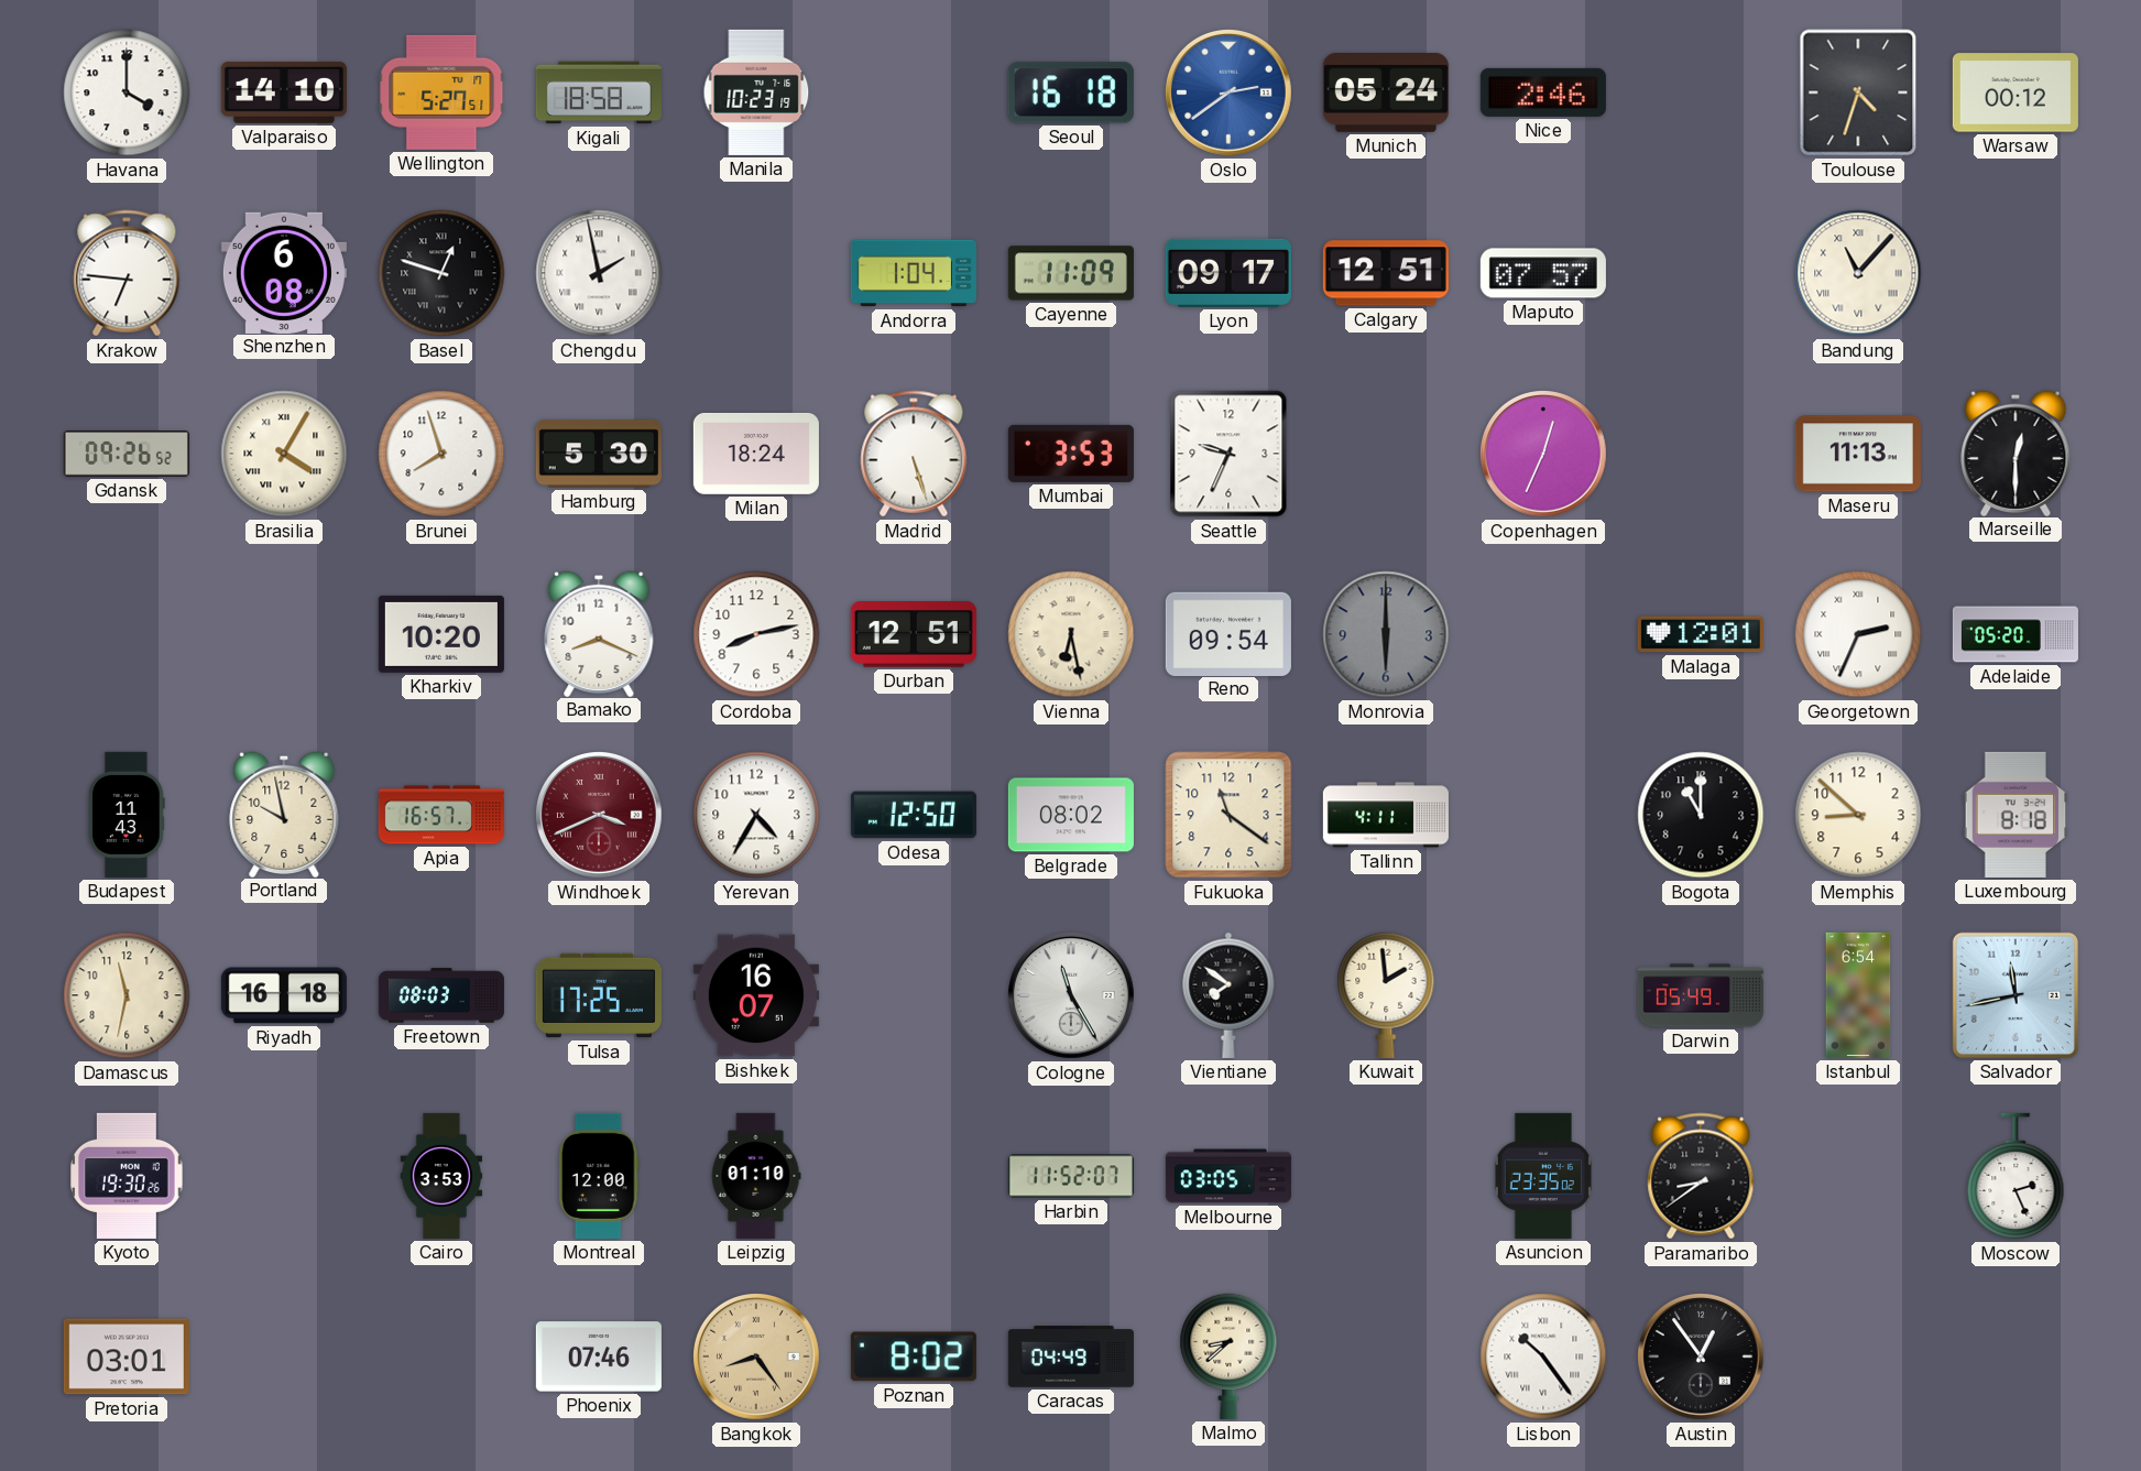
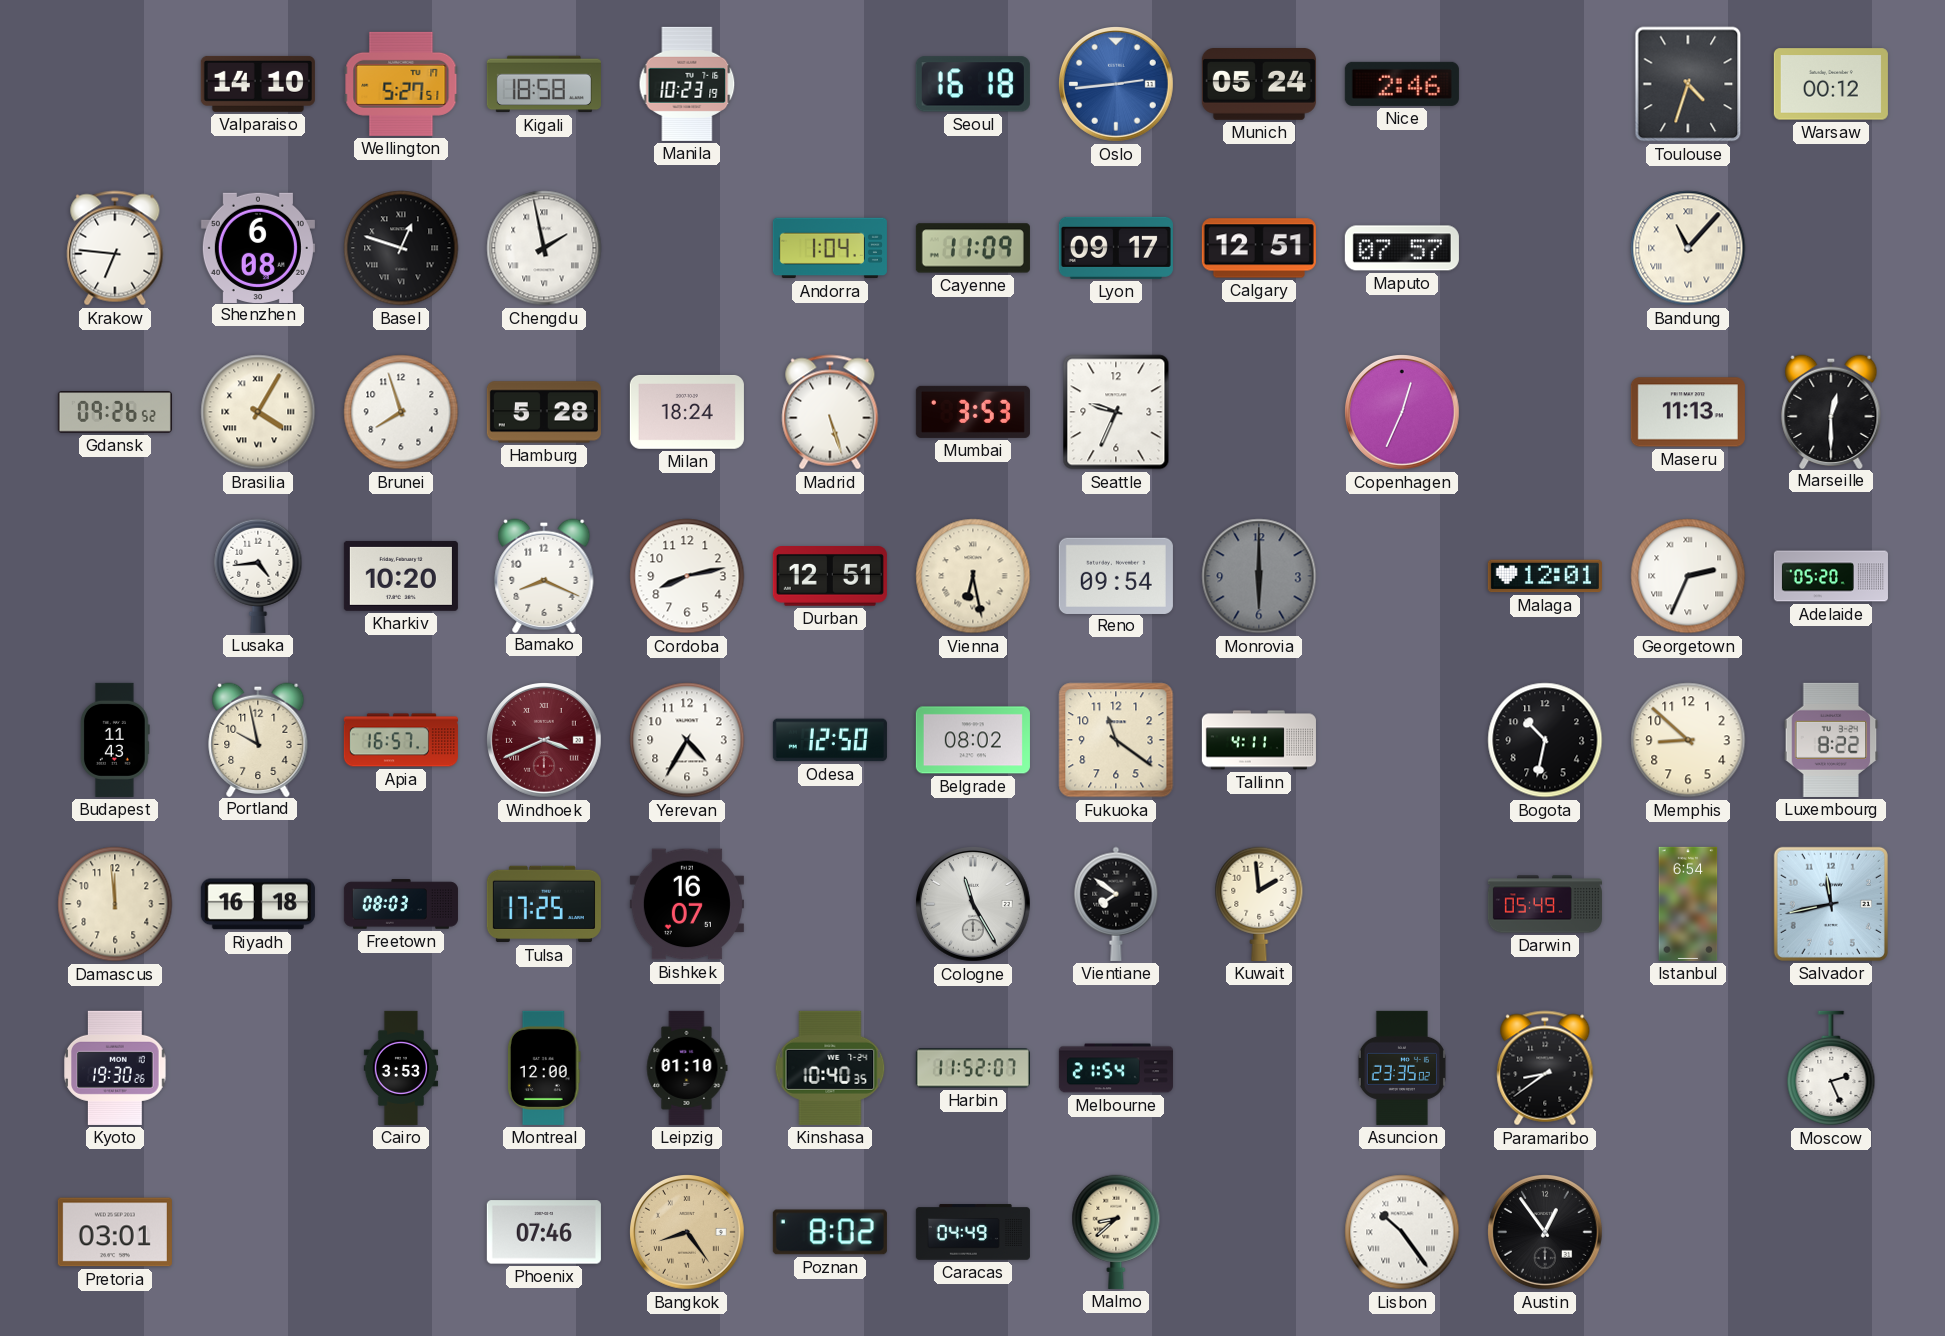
Havana: 4:00 -> none (127, 92)
Oslo: 2:39 -> 2:44 (1117, 85)
Hamburg: 5:30 -> 5:28 (544, 412)
Lusaka: none -> 4:44 (258, 576)
Bogota: 11:00 -> 10:32 (1545, 740)
Luxembourg: 8:18 -> 8:22 (1831, 740)
Damascus: 11:32 -> 11:59 (115, 904)
Kinshasa: none -> 10:40 (830, 1068)
Melbourne: 03:05 -> 21:54 (1116, 1068)
